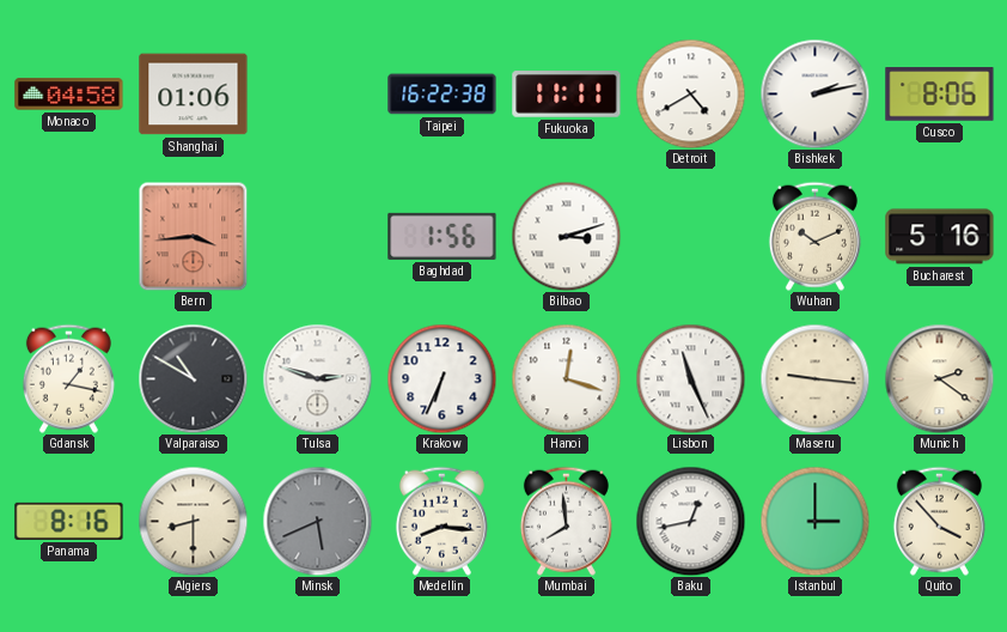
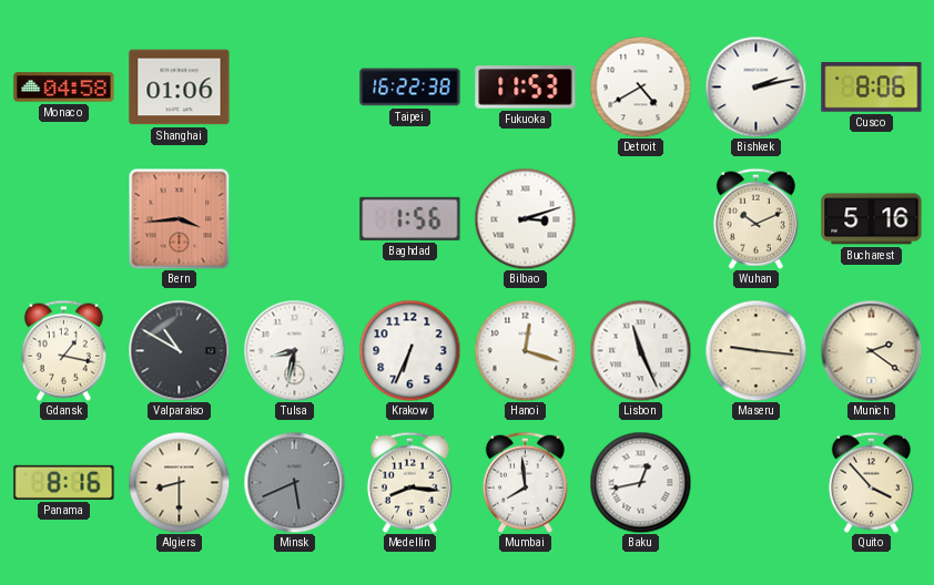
Fukuoka: 11:11 -> 11:53 (526, 88)
Tulsa: 2:48 -> 8:32 (294, 350)
Istanbul: 3:00 -> none (814, 521)
